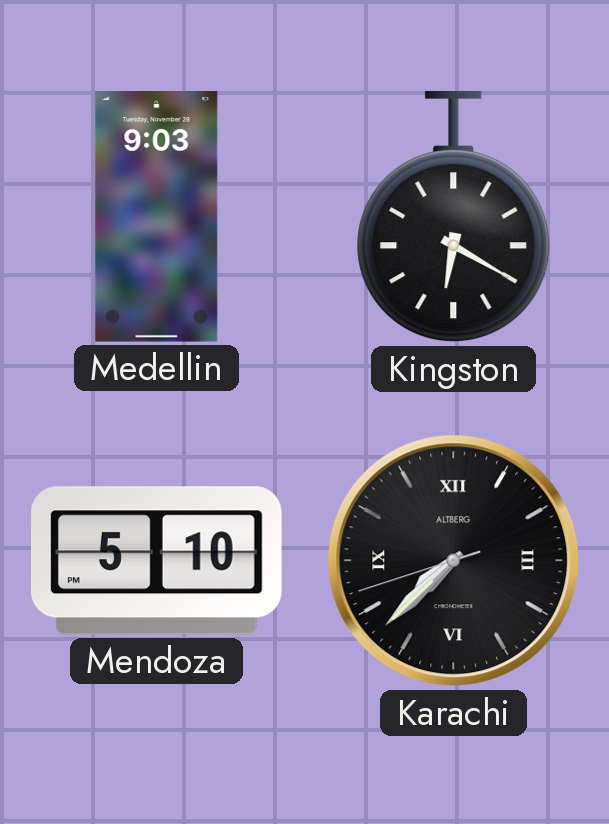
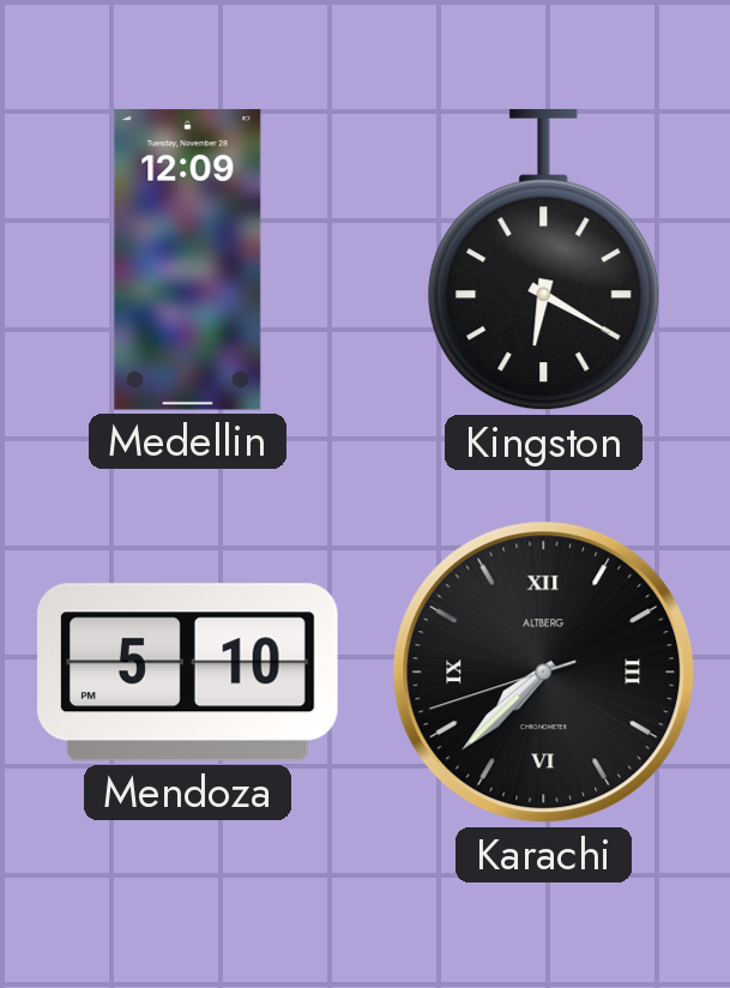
Medellin: 9:03 -> 12:09 (188, 260)
